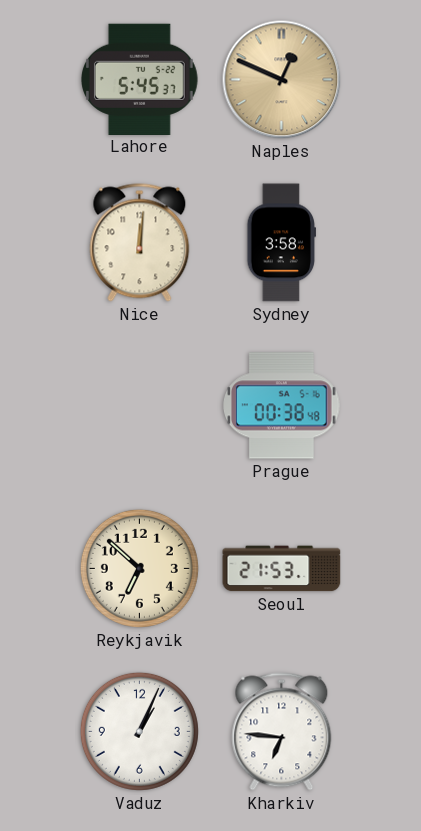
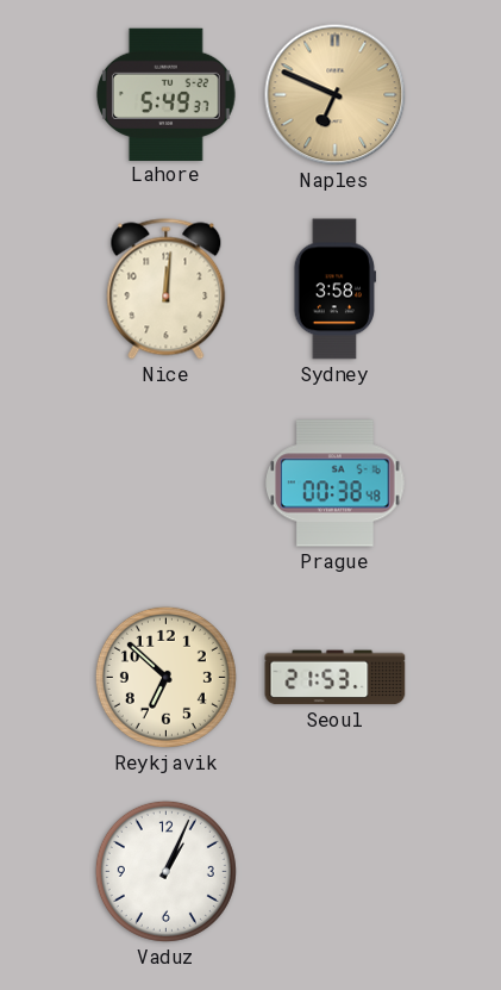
Lahore: 5:45 -> 5:49 (167, 94)
Naples: 12:49 -> 6:49 (336, 95)
Kharkiv: 6:46 -> none (282, 732)
